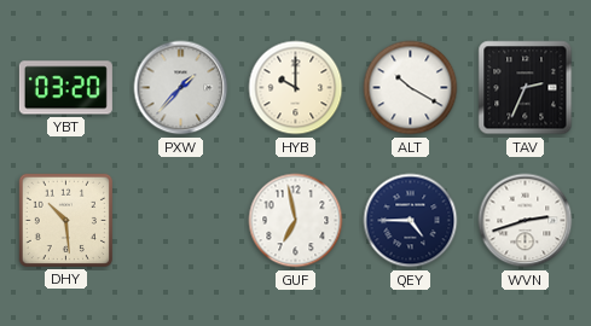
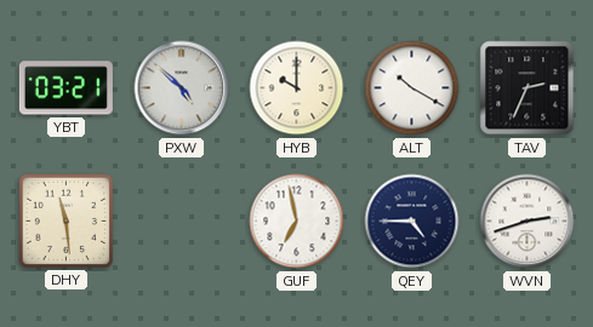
YBT: 03:20 -> 03:21 (65, 88)
PXW: 1:37 -> 4:52 (182, 88)
DHY: 10:29 -> 11:29 (65, 220)
